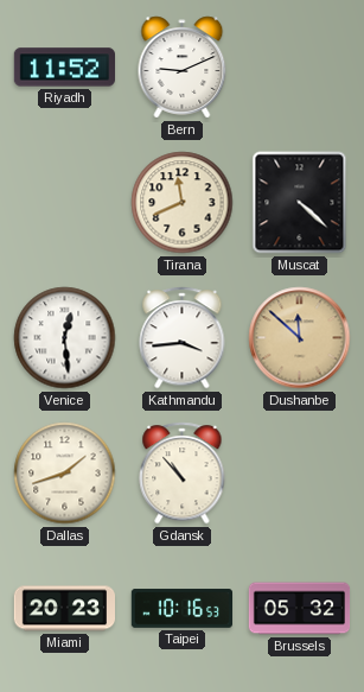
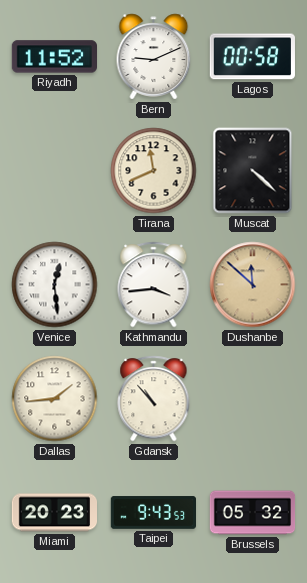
Lagos: none -> 00:58 (252, 57)
Dallas: 1:42 -> 1:44 (55, 399)
Taipei: 10:16 -> 9:43 (154, 513)
